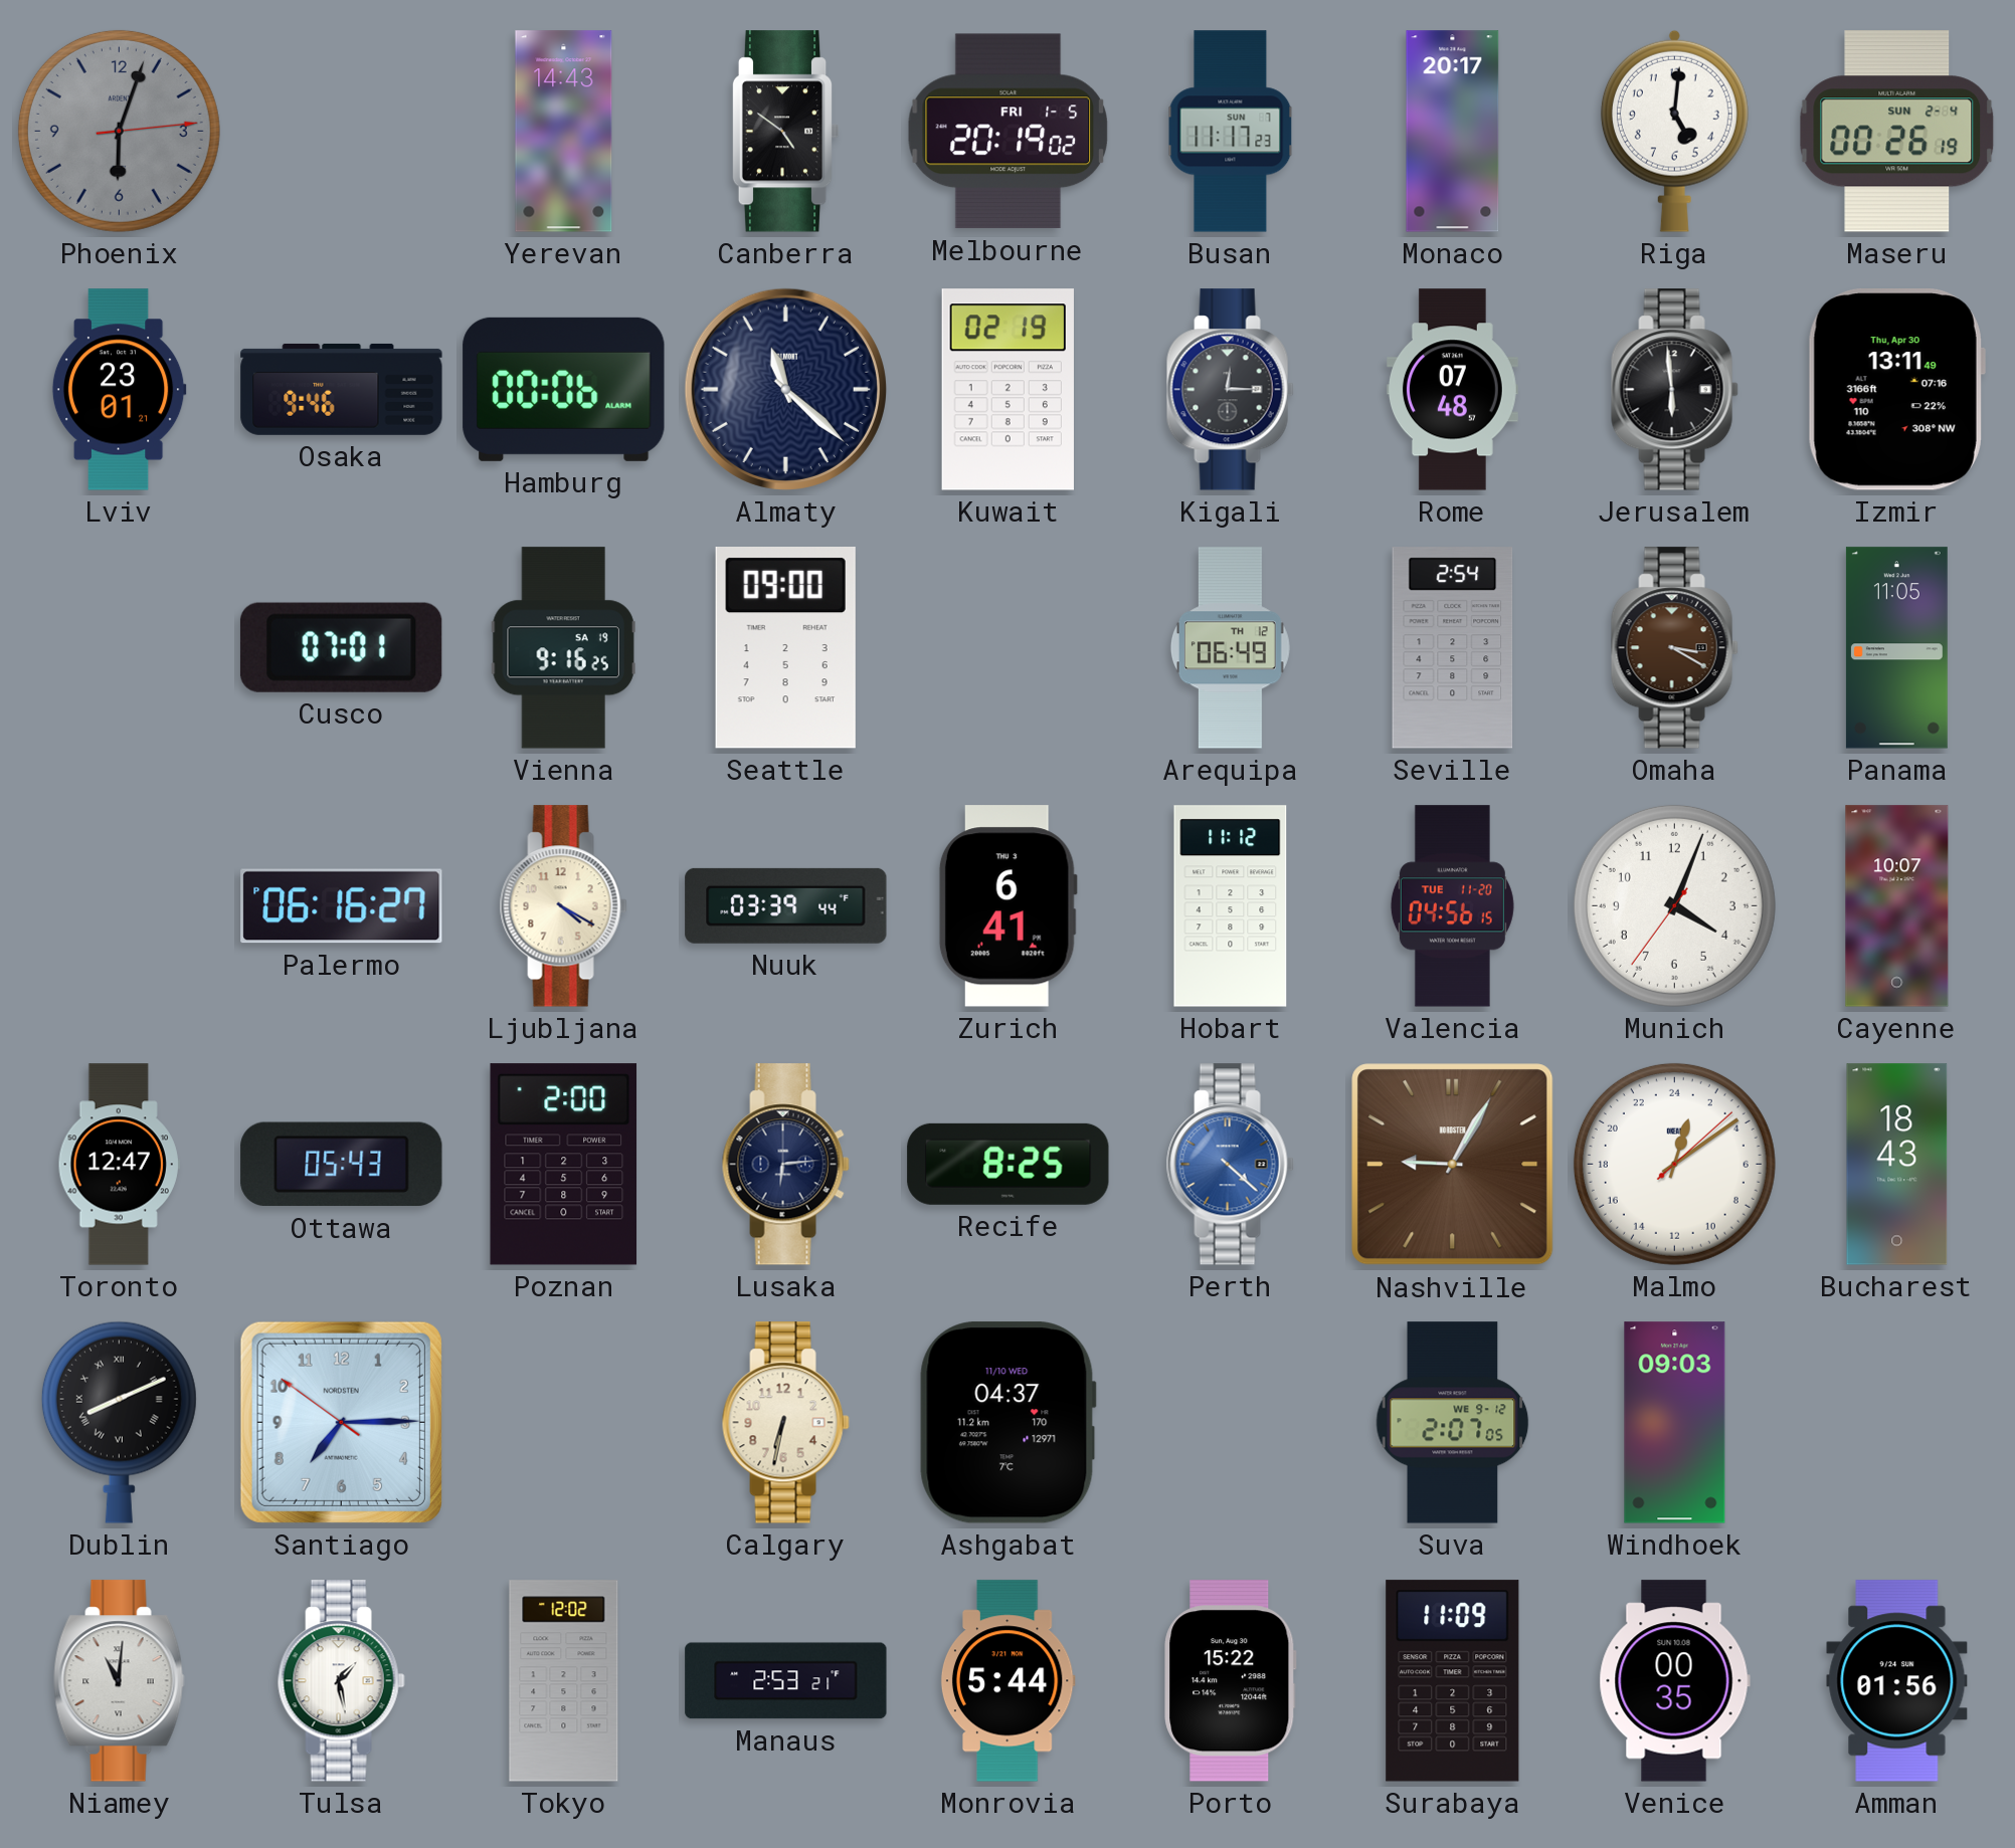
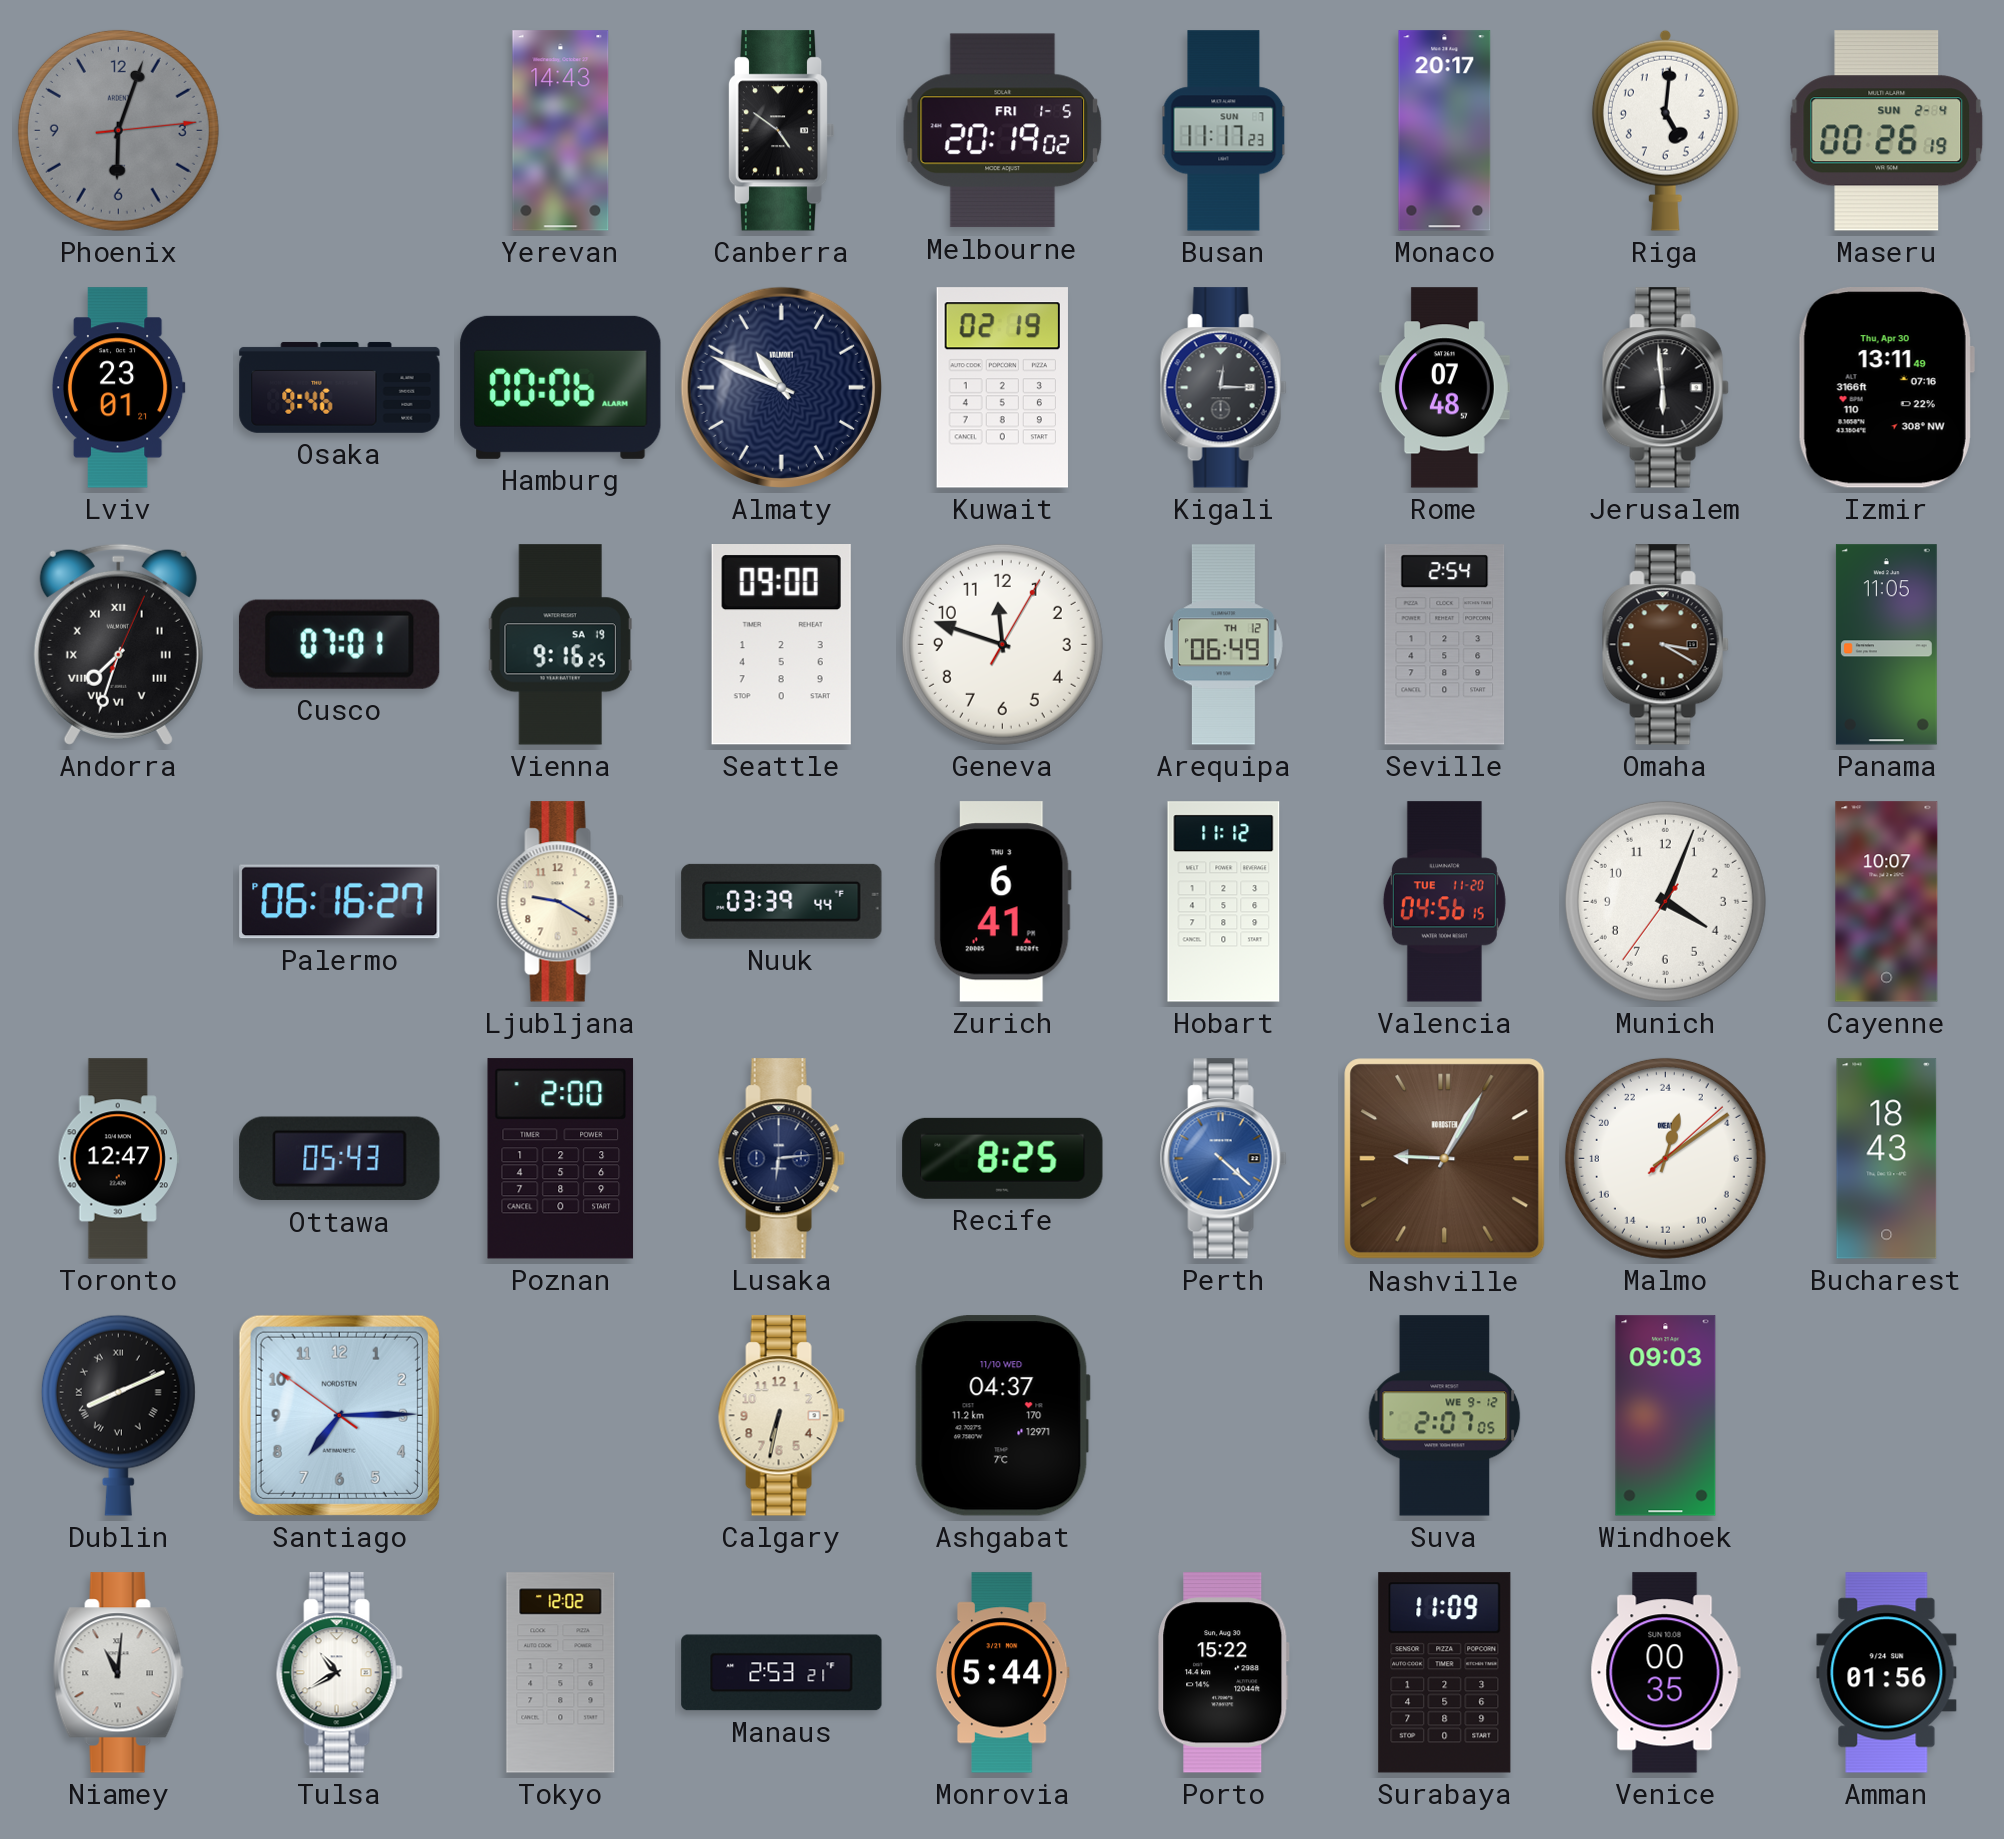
Almaty: 11:22 -> 10:49 (781, 387)
Andorra: none -> 7:33 (118, 644)
Geneva: none -> 11:48 (1002, 644)
Ljubljana: 4:20 -> 9:20 (560, 902)
Tulsa: 1:28 -> 10:40 (339, 1673)
